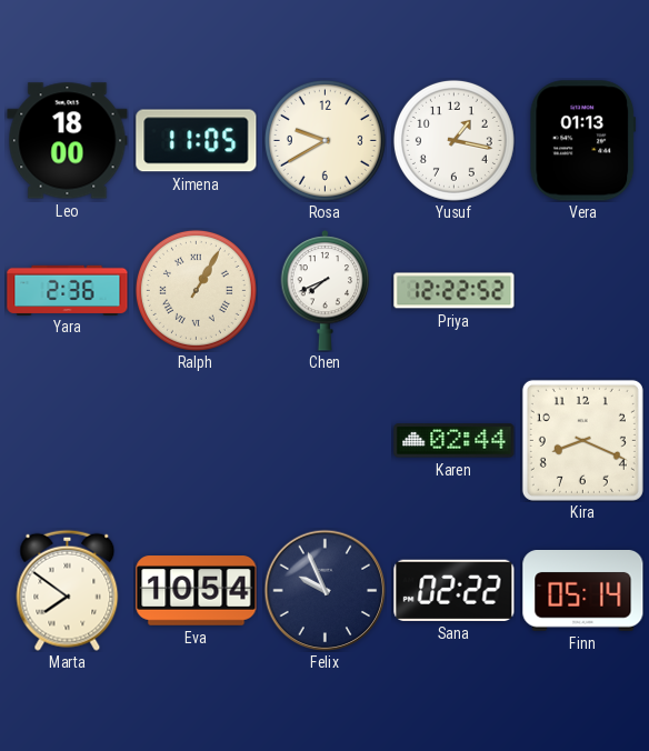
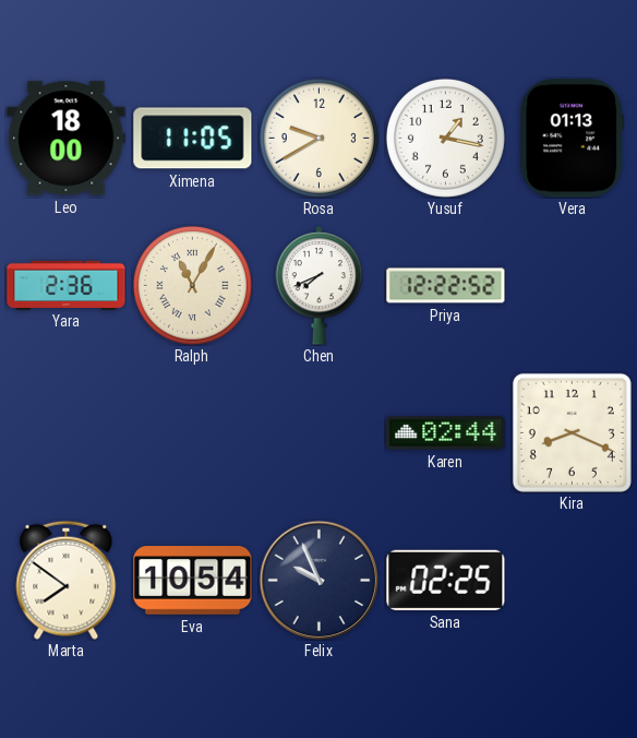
Ralph: 1:05 -> 11:05 (192, 285)
Sana: 02:22 -> 02:25 (446, 580)
Finn: 05:14 -> none (583, 591)
